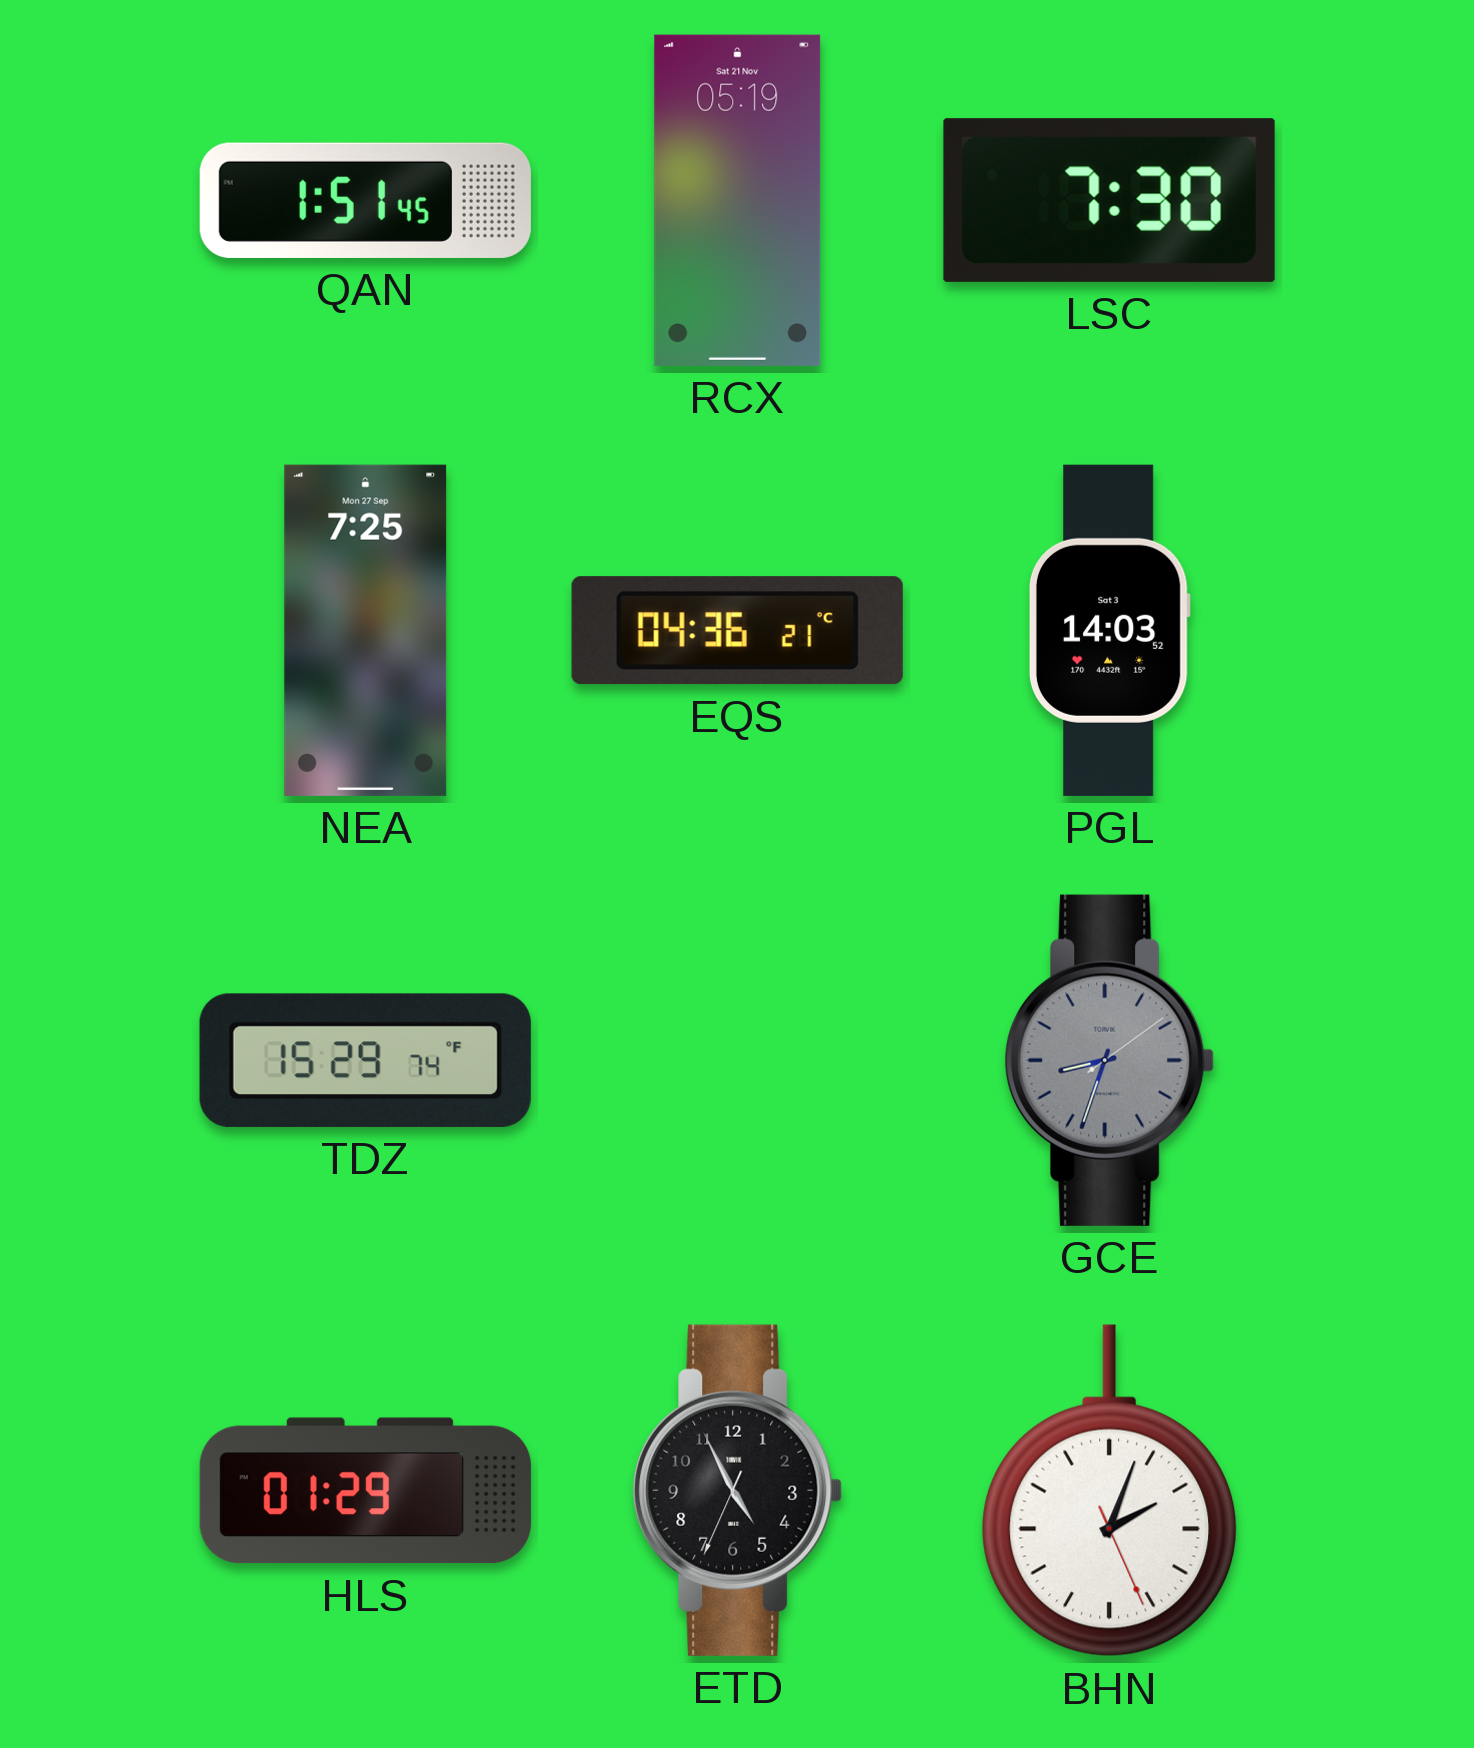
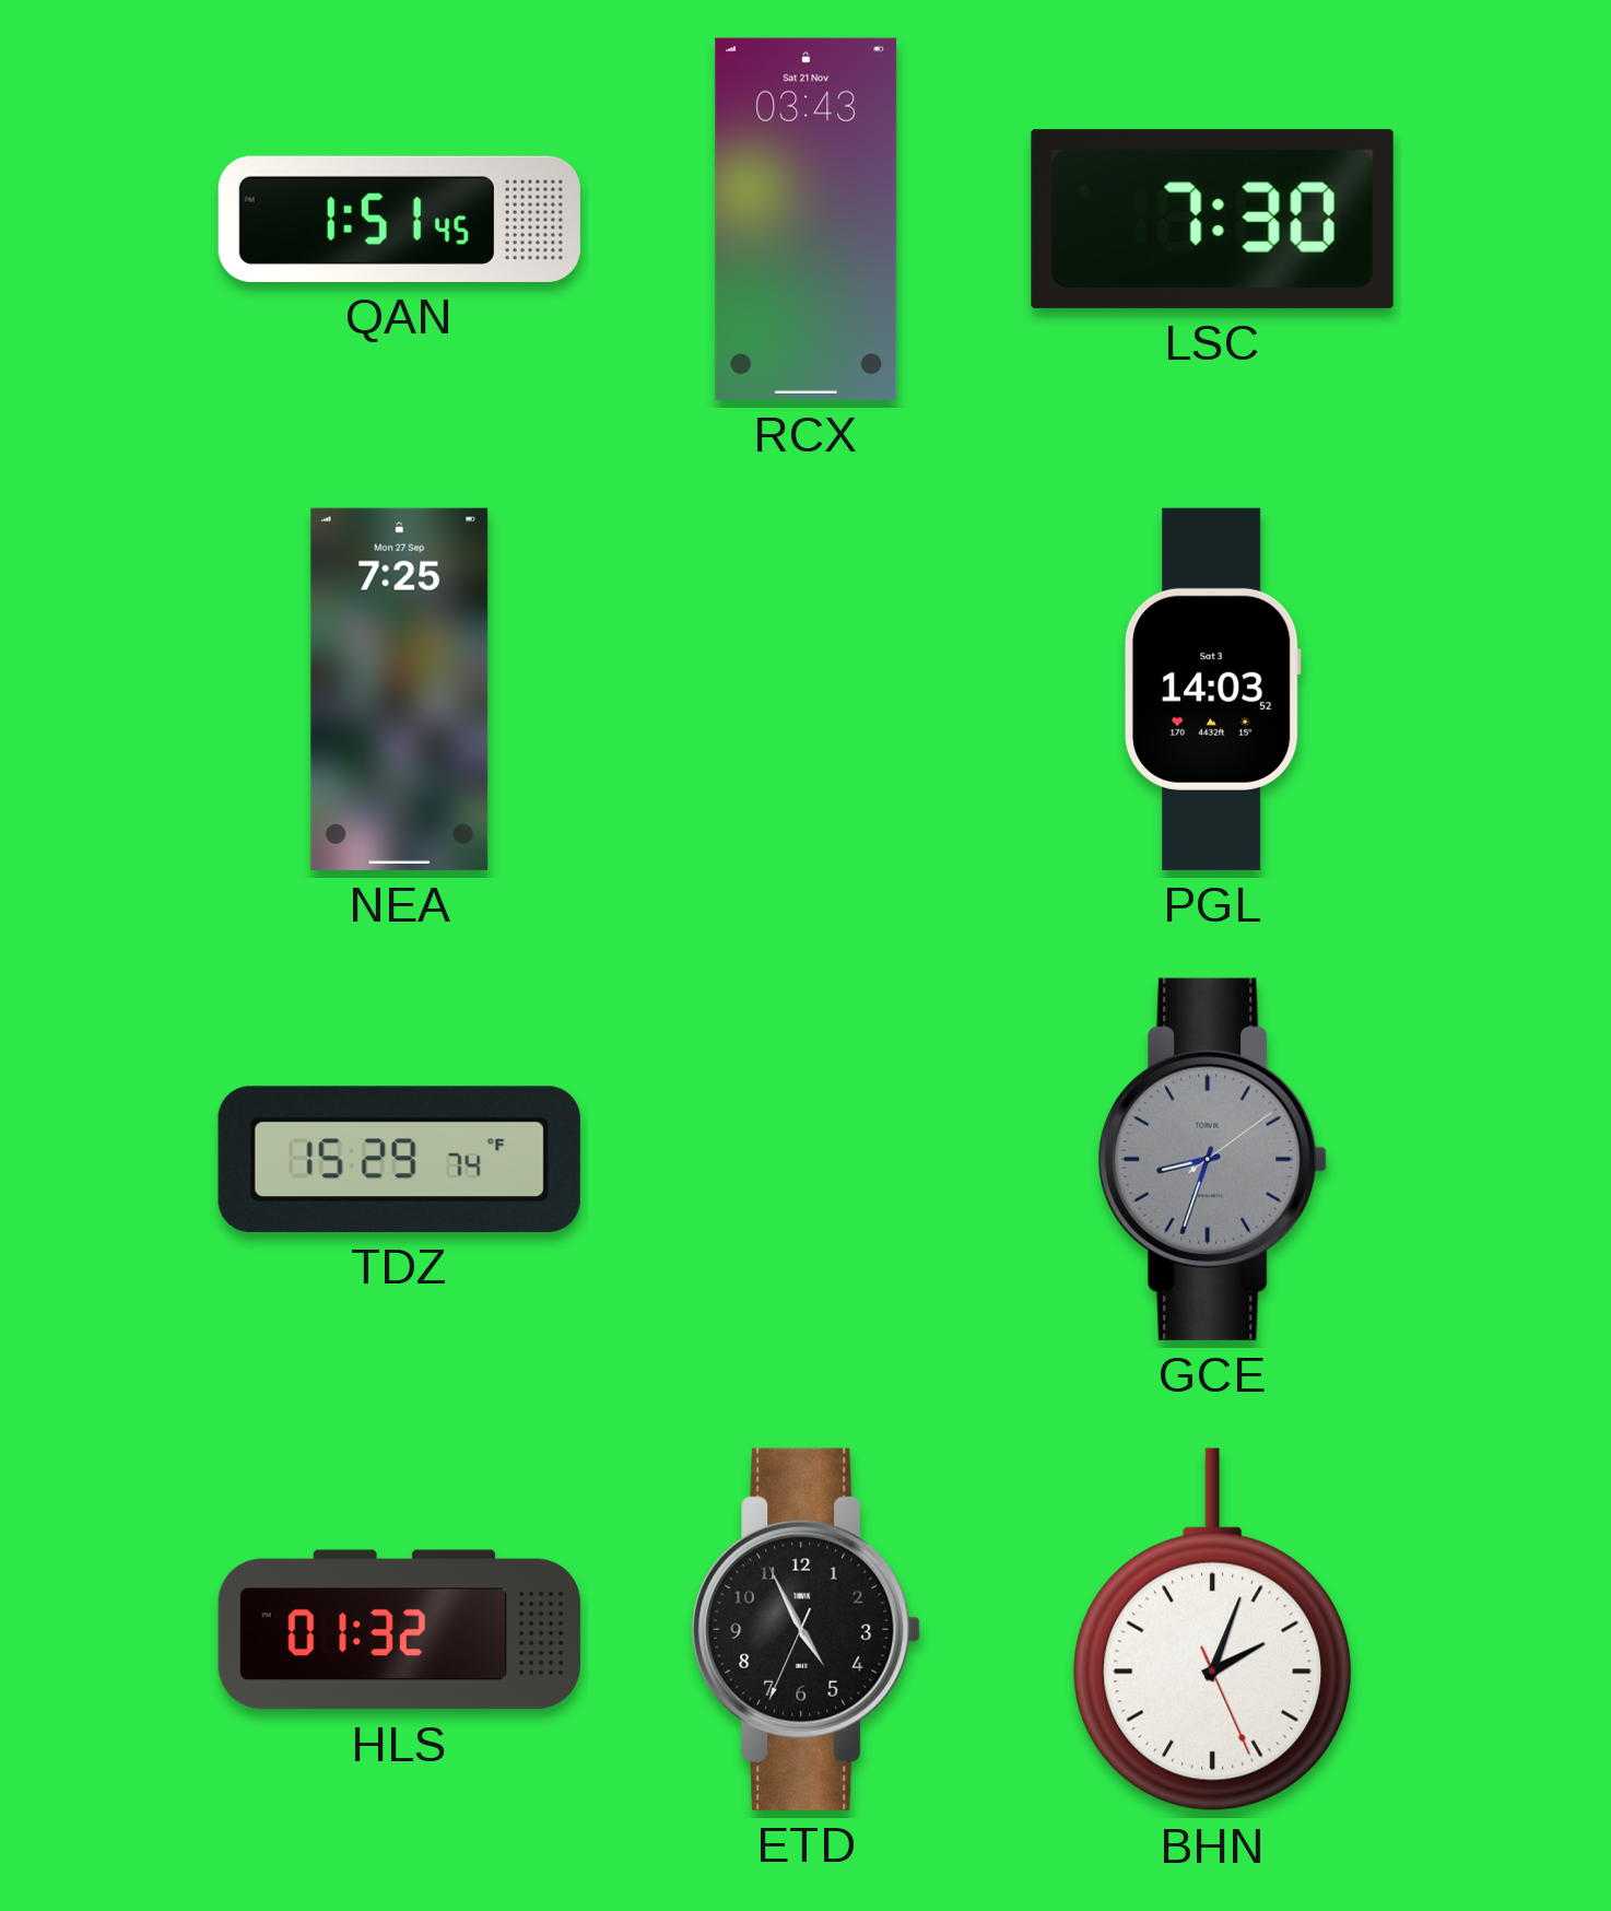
RCX: 05:19 -> 03:43 (807, 219)
EQS: 04:36 -> none (737, 631)
HLS: 01:29 -> 01:32 (399, 1630)
